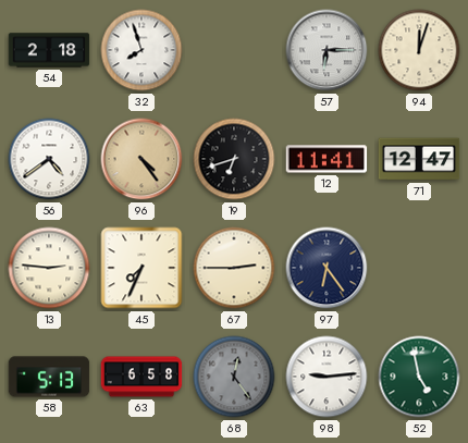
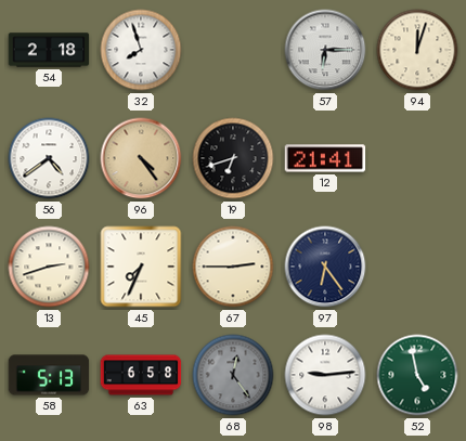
12: 11:41 -> 21:41 (325, 158)
71: 12:47 -> none (419, 159)
13: 2:46 -> 2:42 (49, 267)
